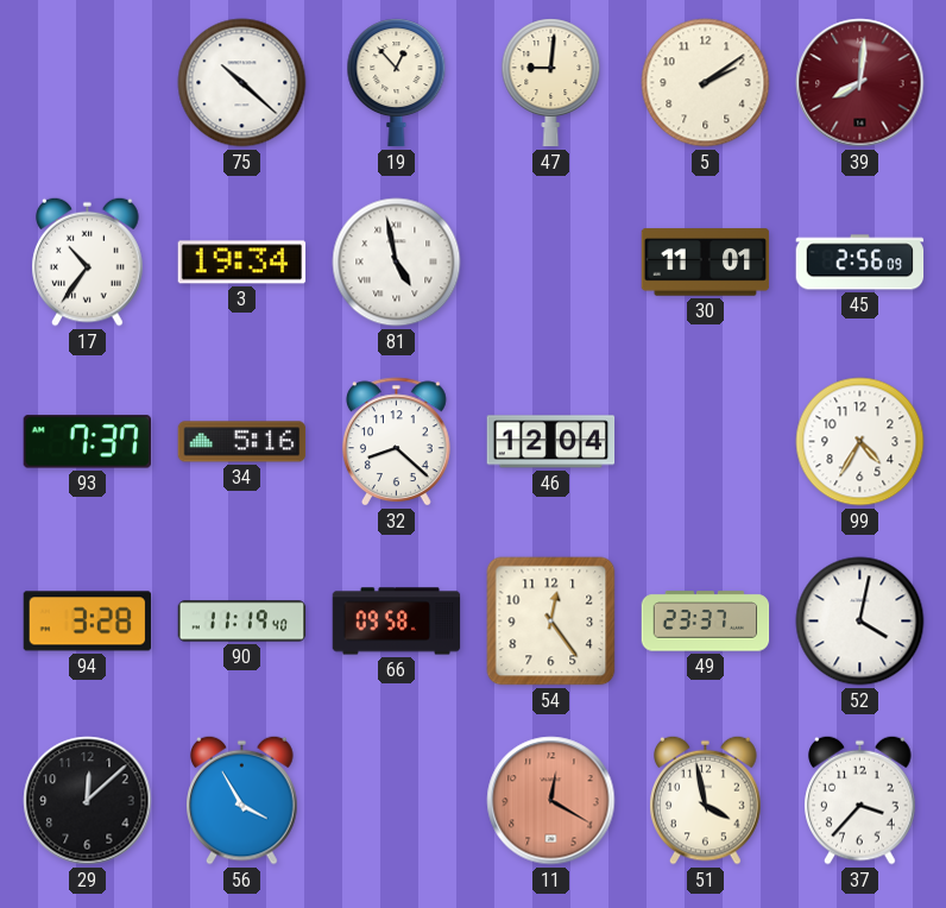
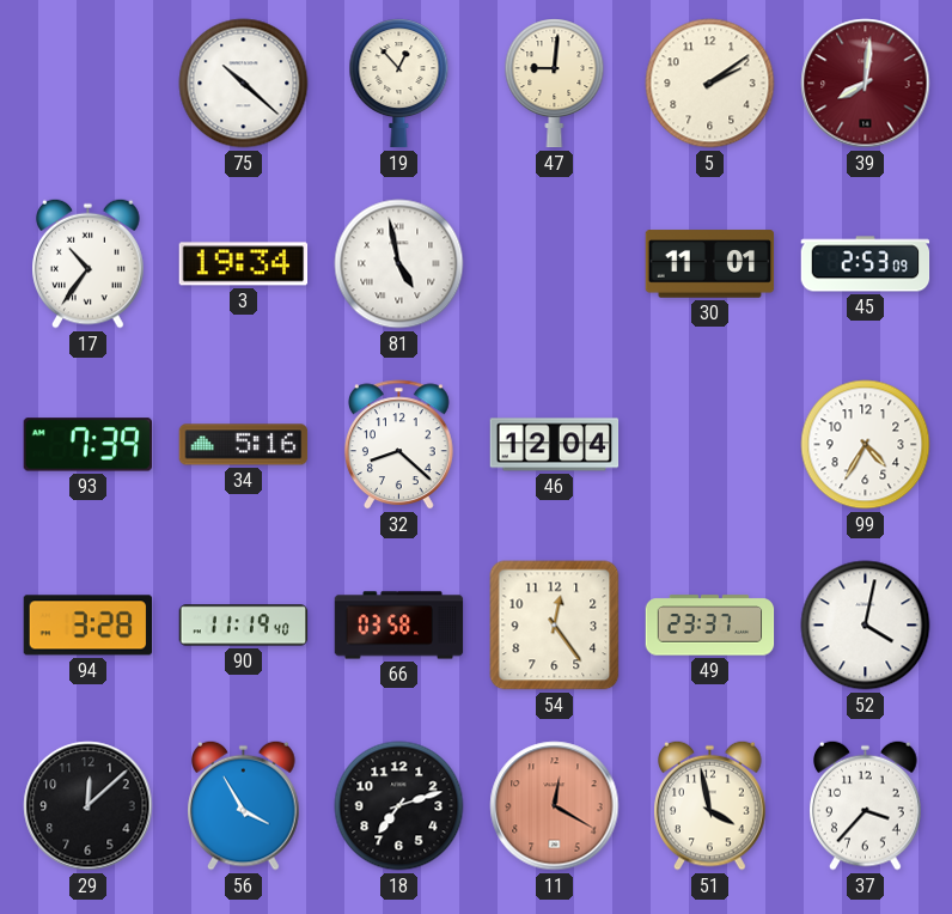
45: 2:56 -> 2:53 (866, 264)
93: 7:37 -> 7:39 (87, 445)
66: 09:58 -> 03:58 (399, 626)
18: none -> 7:12 (399, 806)
